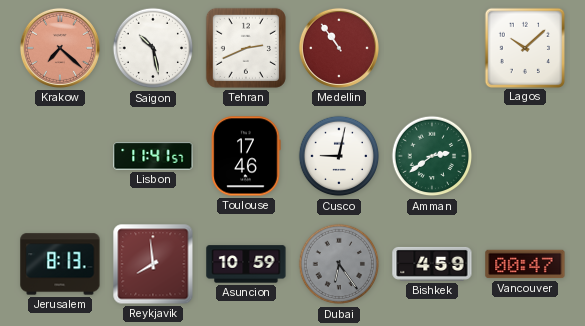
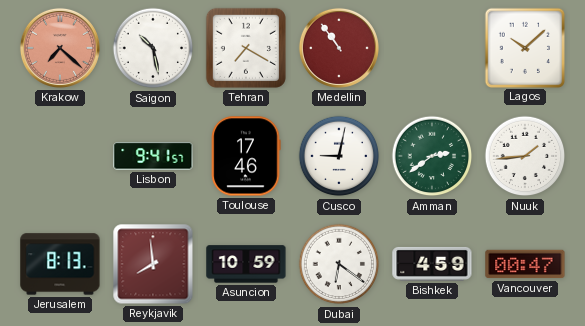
Tehran: 2:41 -> 7:20 (246, 48)
Lisbon: 11:41 -> 9:41 (153, 156)
Nuuk: none -> 1:44 (525, 156)
Dubai: 6:24 -> 6:21 (339, 264)
Dubai dial: grey -> white (339, 264)
